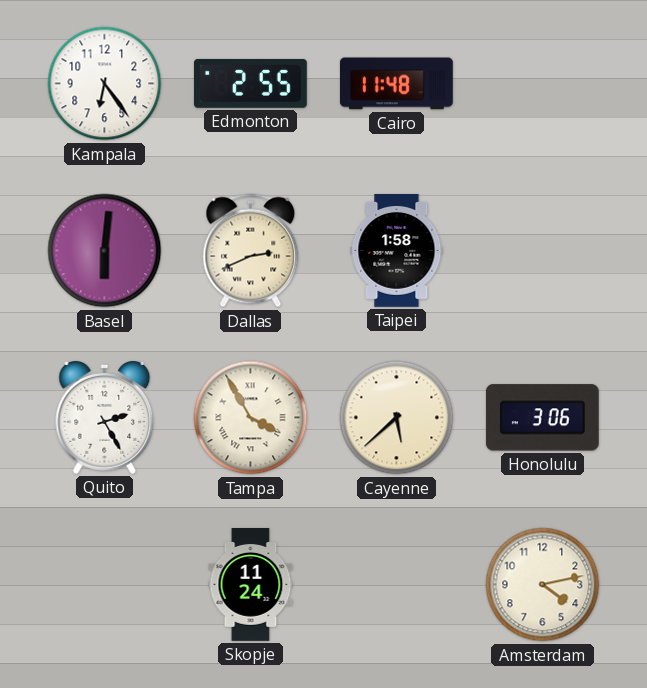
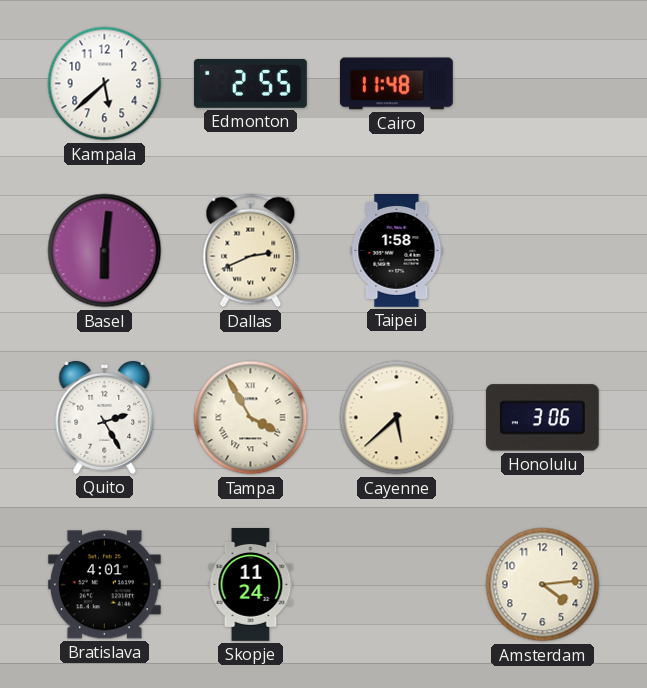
Kampala: 6:24 -> 5:38 (105, 84)
Bratislava: none -> 4:01 (104, 585)
Amsterdam: 4:13 -> 4:14 (543, 585)
